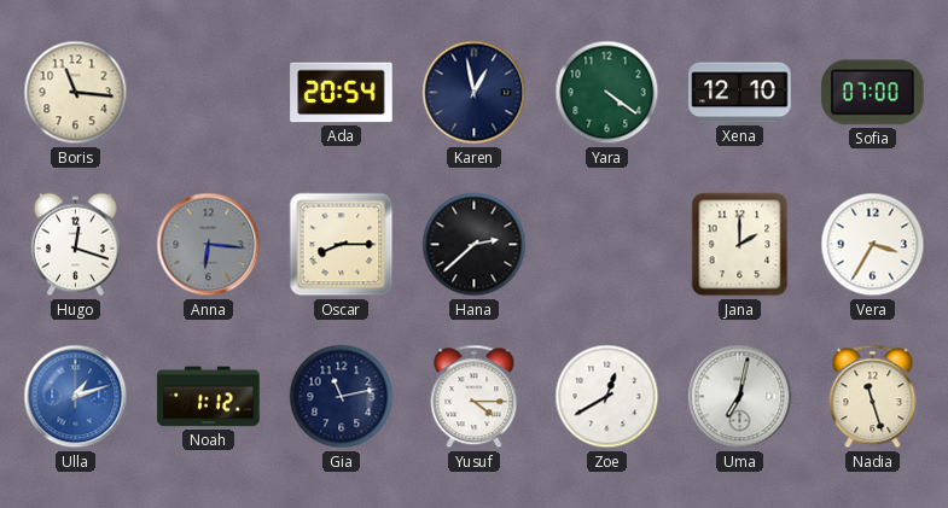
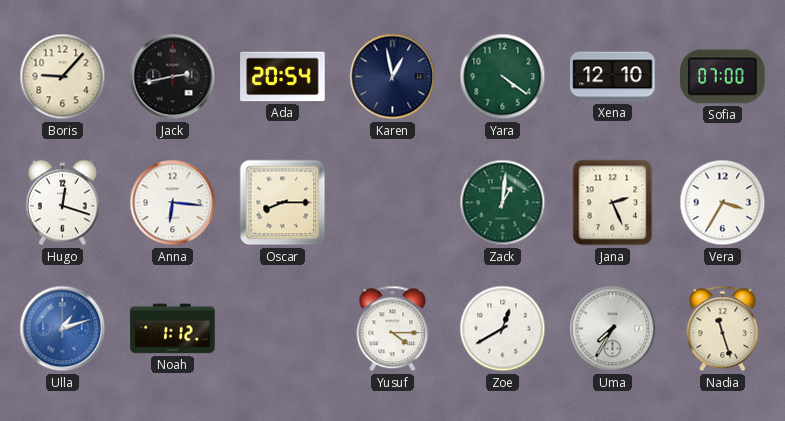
Boris: 11:16 -> 9:07 (63, 77)
Jack: none -> 2:43 (173, 77)
Anna dial: grey -> white (173, 203)
Hana: 2:38 -> none (475, 245)
Zack: none -> 1:01 (503, 203)
Jana: 2:00 -> 2:26 (613, 203)
Gia: 11:13 -> none (342, 397)
Uma: 7:02 -> 7:35 (613, 329)
